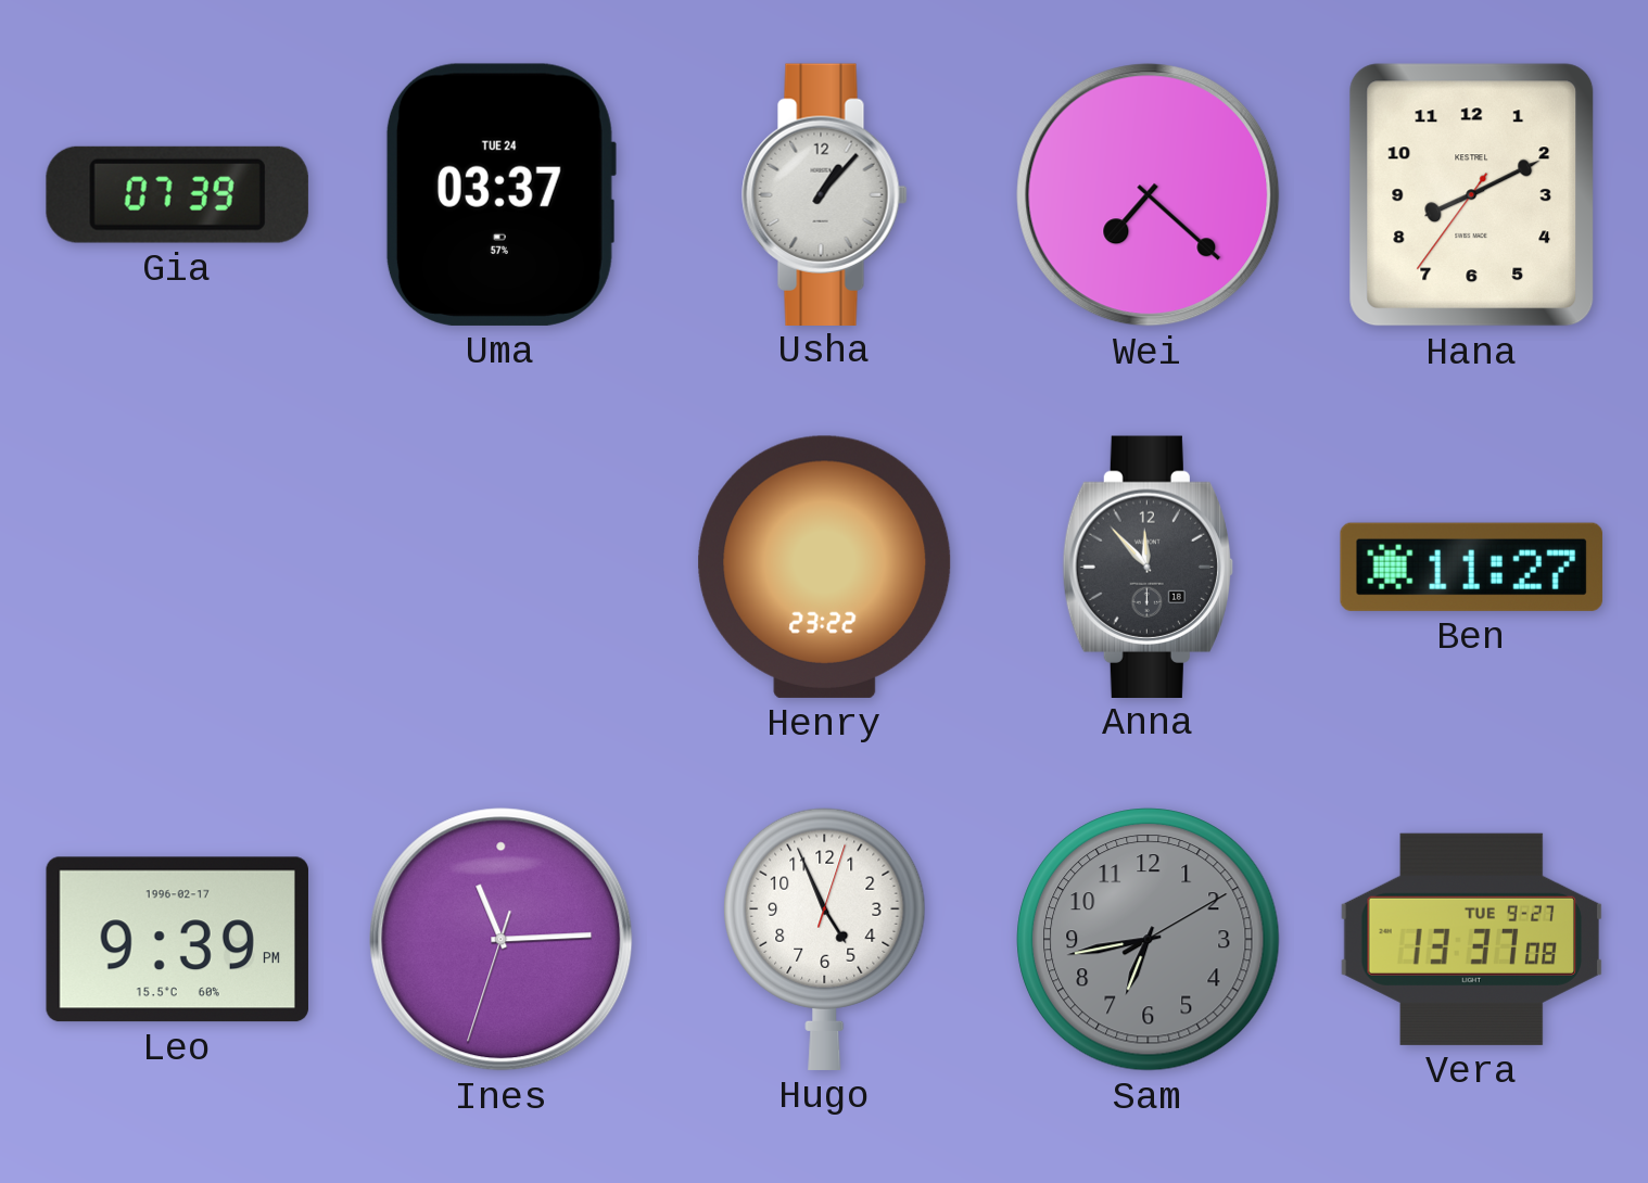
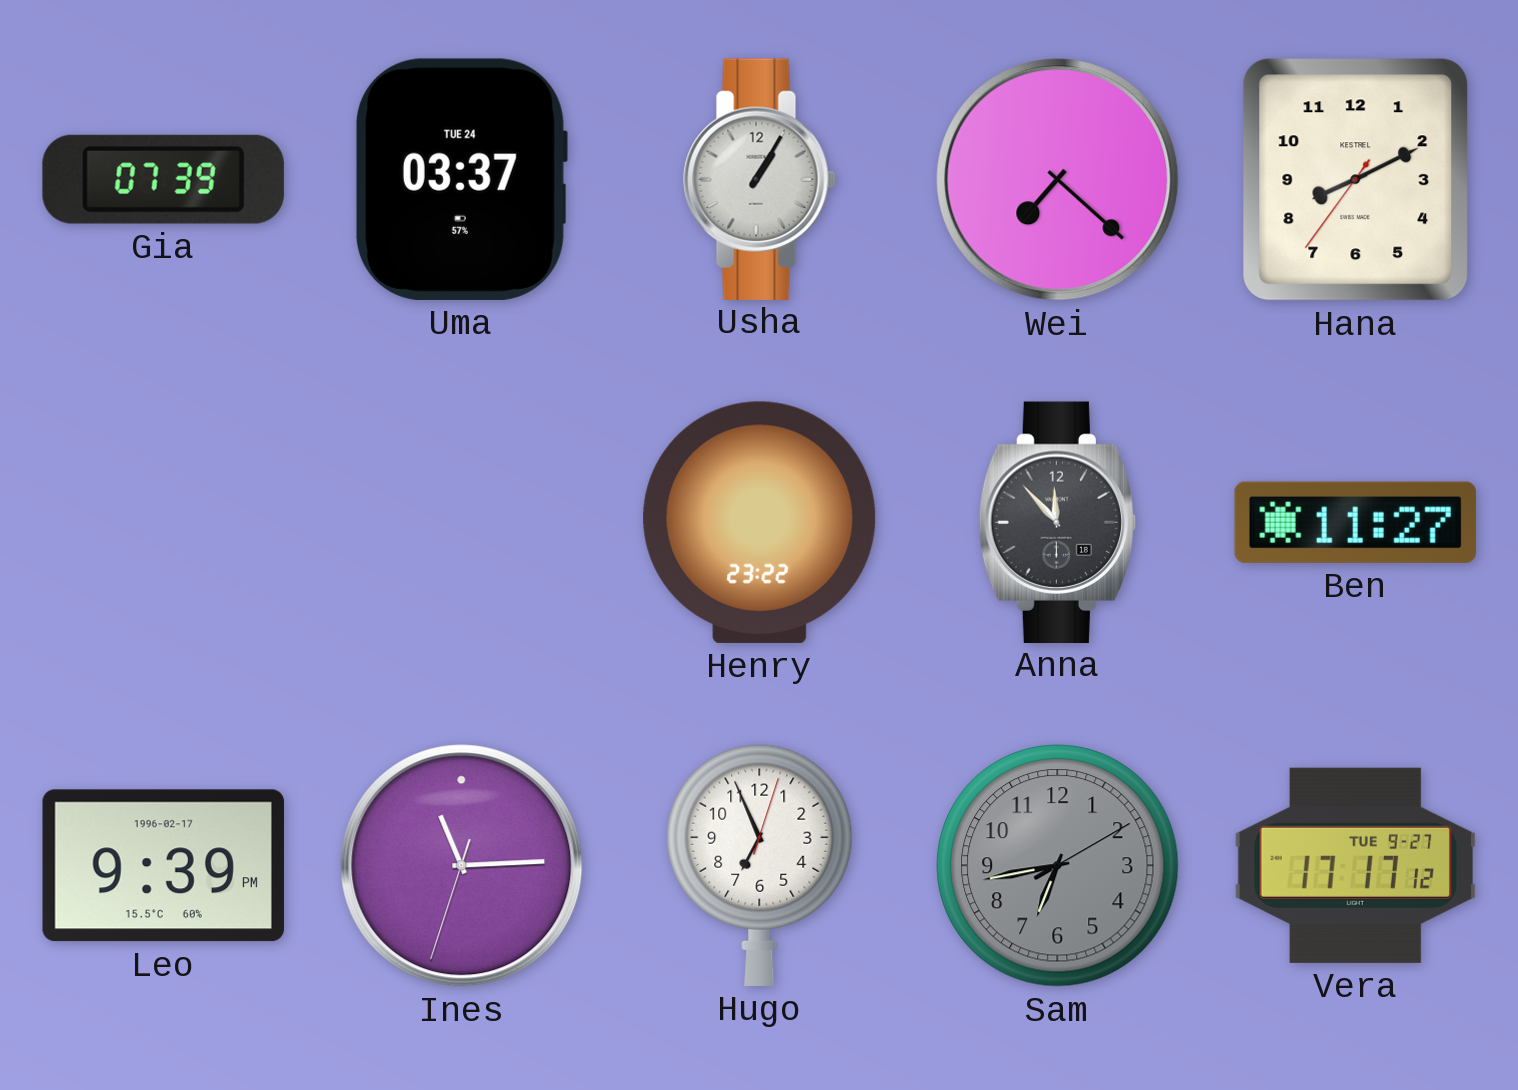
Usha: 1:07 -> 1:05 (760, 179)
Hugo: 4:56 -> 6:56 (760, 865)
Vera: 13:37 -> 17:17 (1355, 865)
